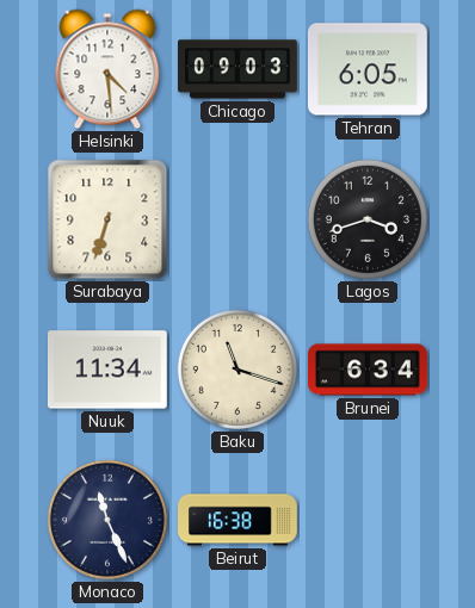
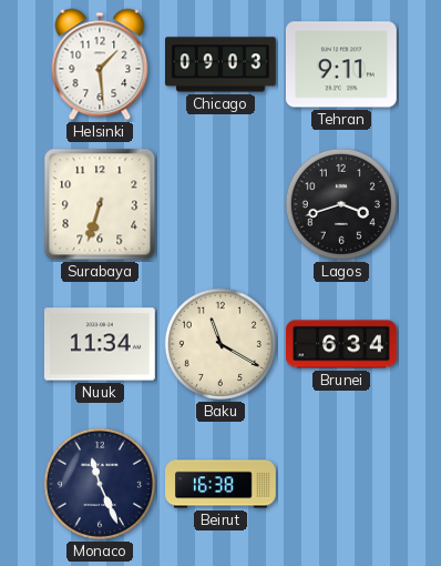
Helsinki: 4:29 -> 1:29 (100, 64)
Tehran: 6:05 -> 9:11 (341, 64)
Baku: 11:18 -> 11:20 (221, 344)
